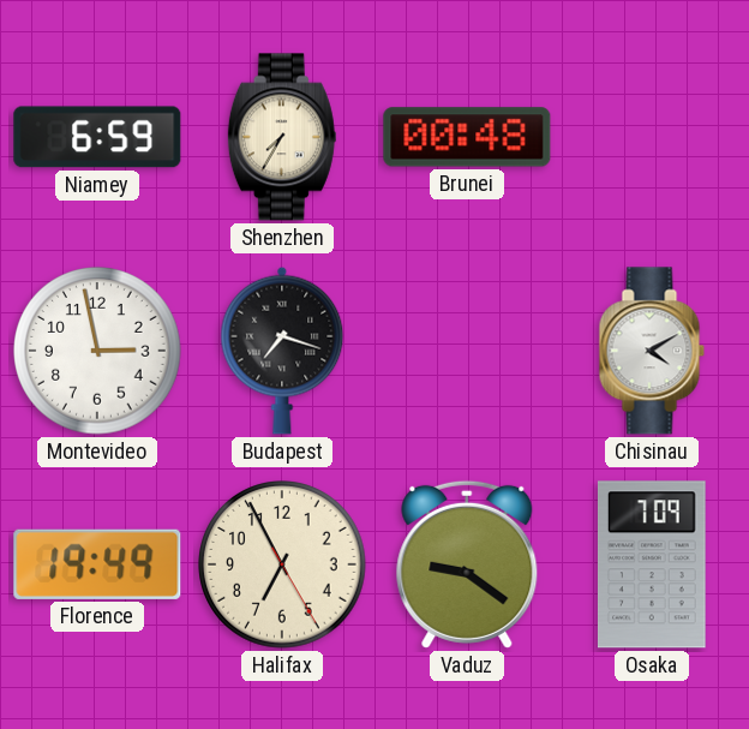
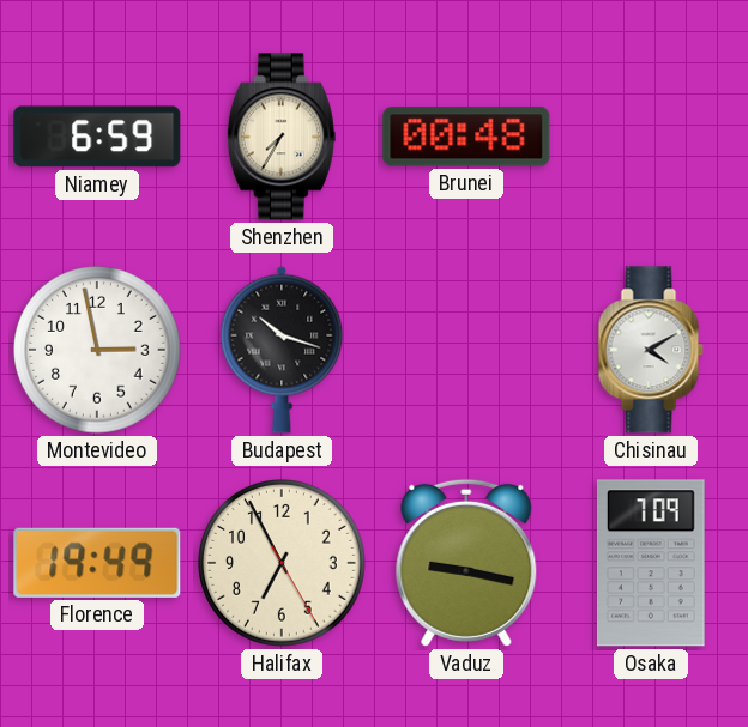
Budapest: 7:18 -> 10:18 (282, 350)
Vaduz: 9:21 -> 9:17 (466, 563)
